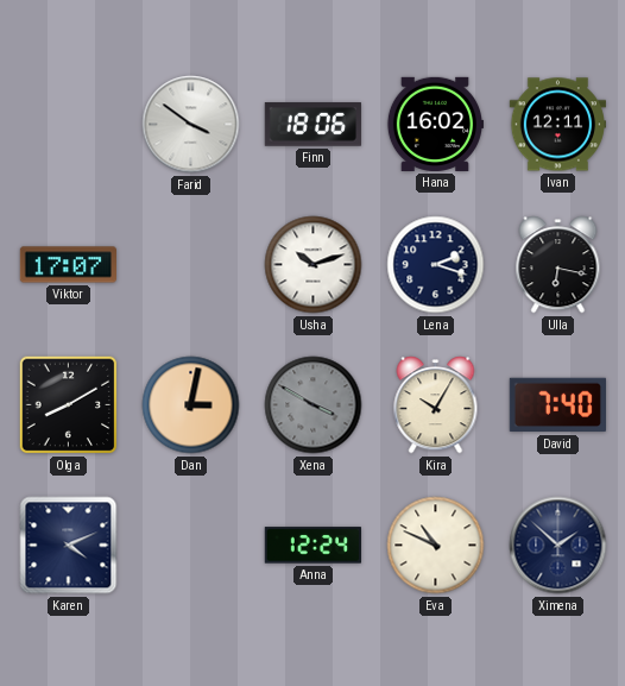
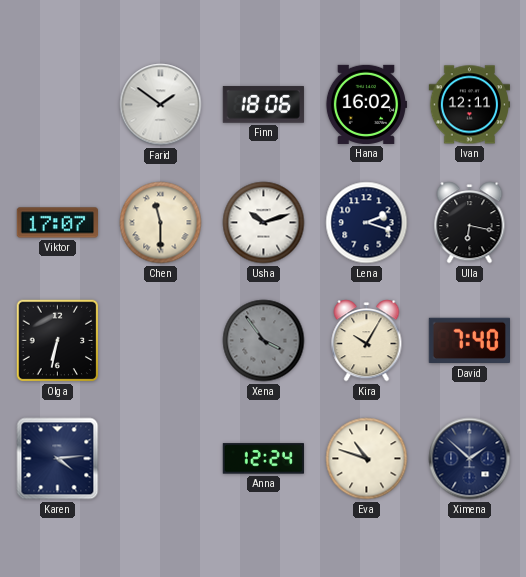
Farid: 3:51 -> 1:51 (161, 105)
Chen: none -> 11:30 (161, 223)
Olga: 8:10 -> 6:32 (58, 341)
Dan: 3:02 -> none (191, 405)
Xena: 3:50 -> 3:54 (264, 341)
Karen: 4:11 -> 4:14 (58, 459)
Eva: 10:49 -> 10:48 (367, 459)
